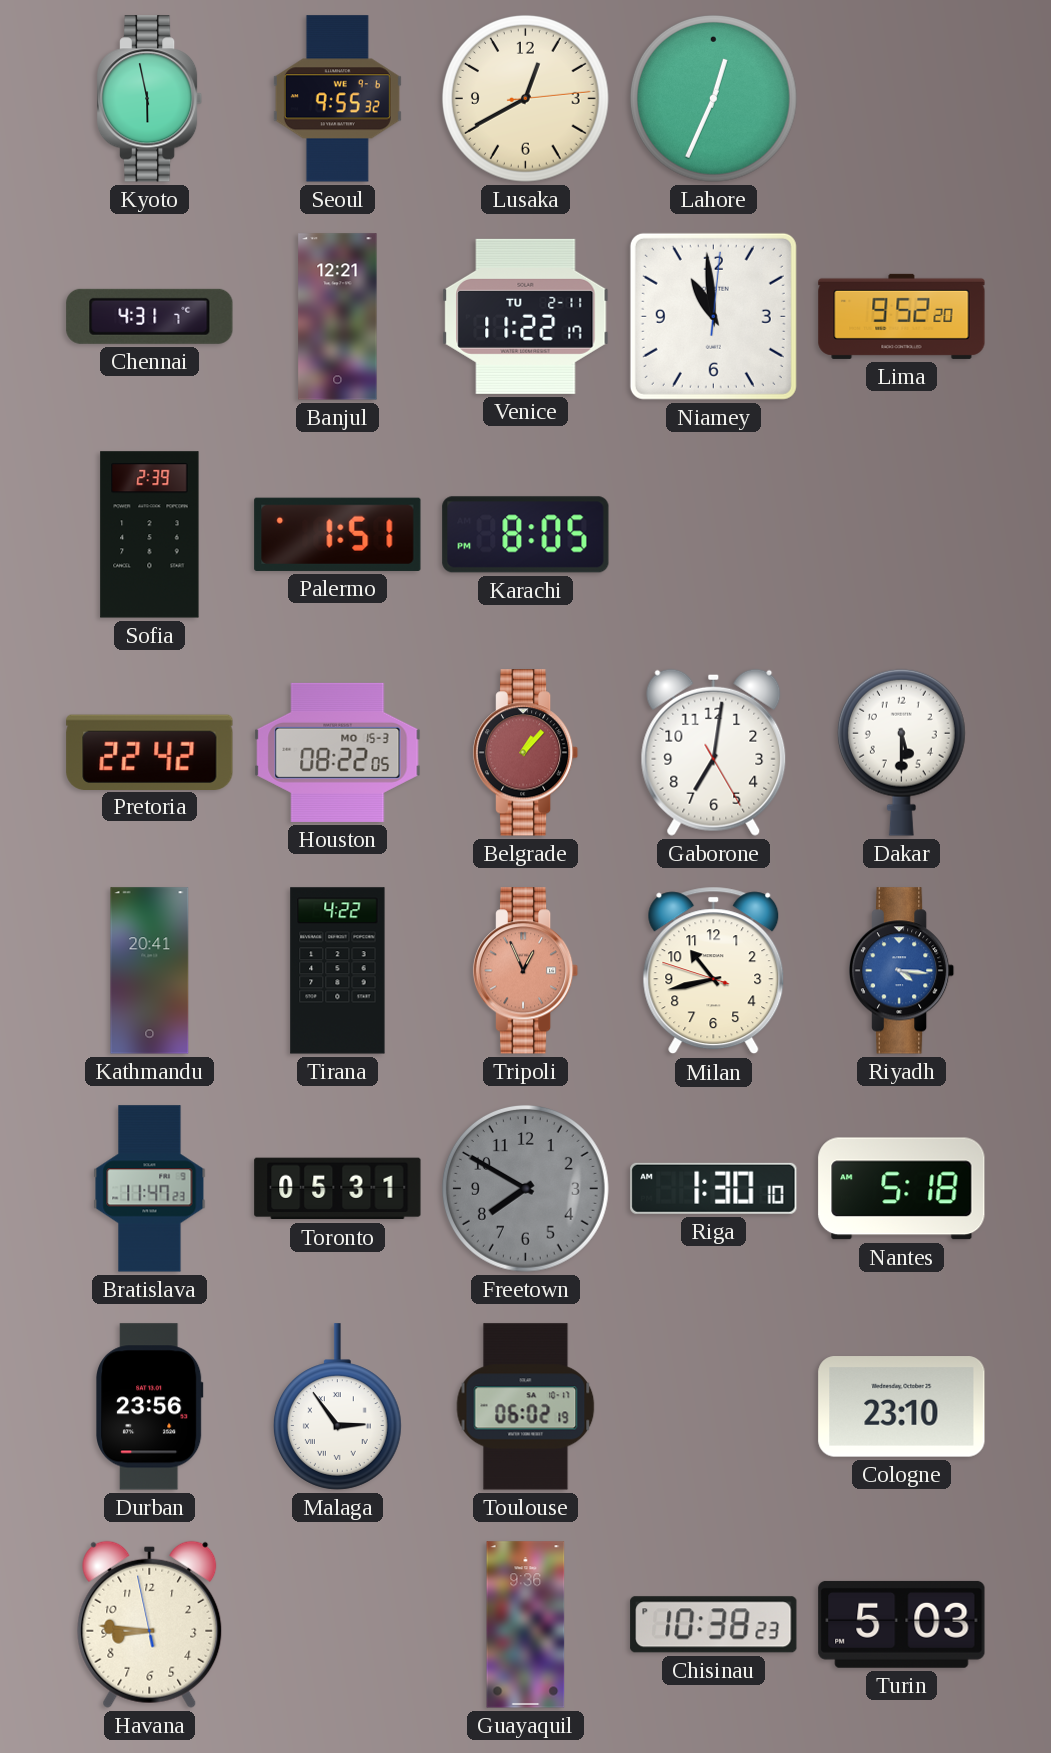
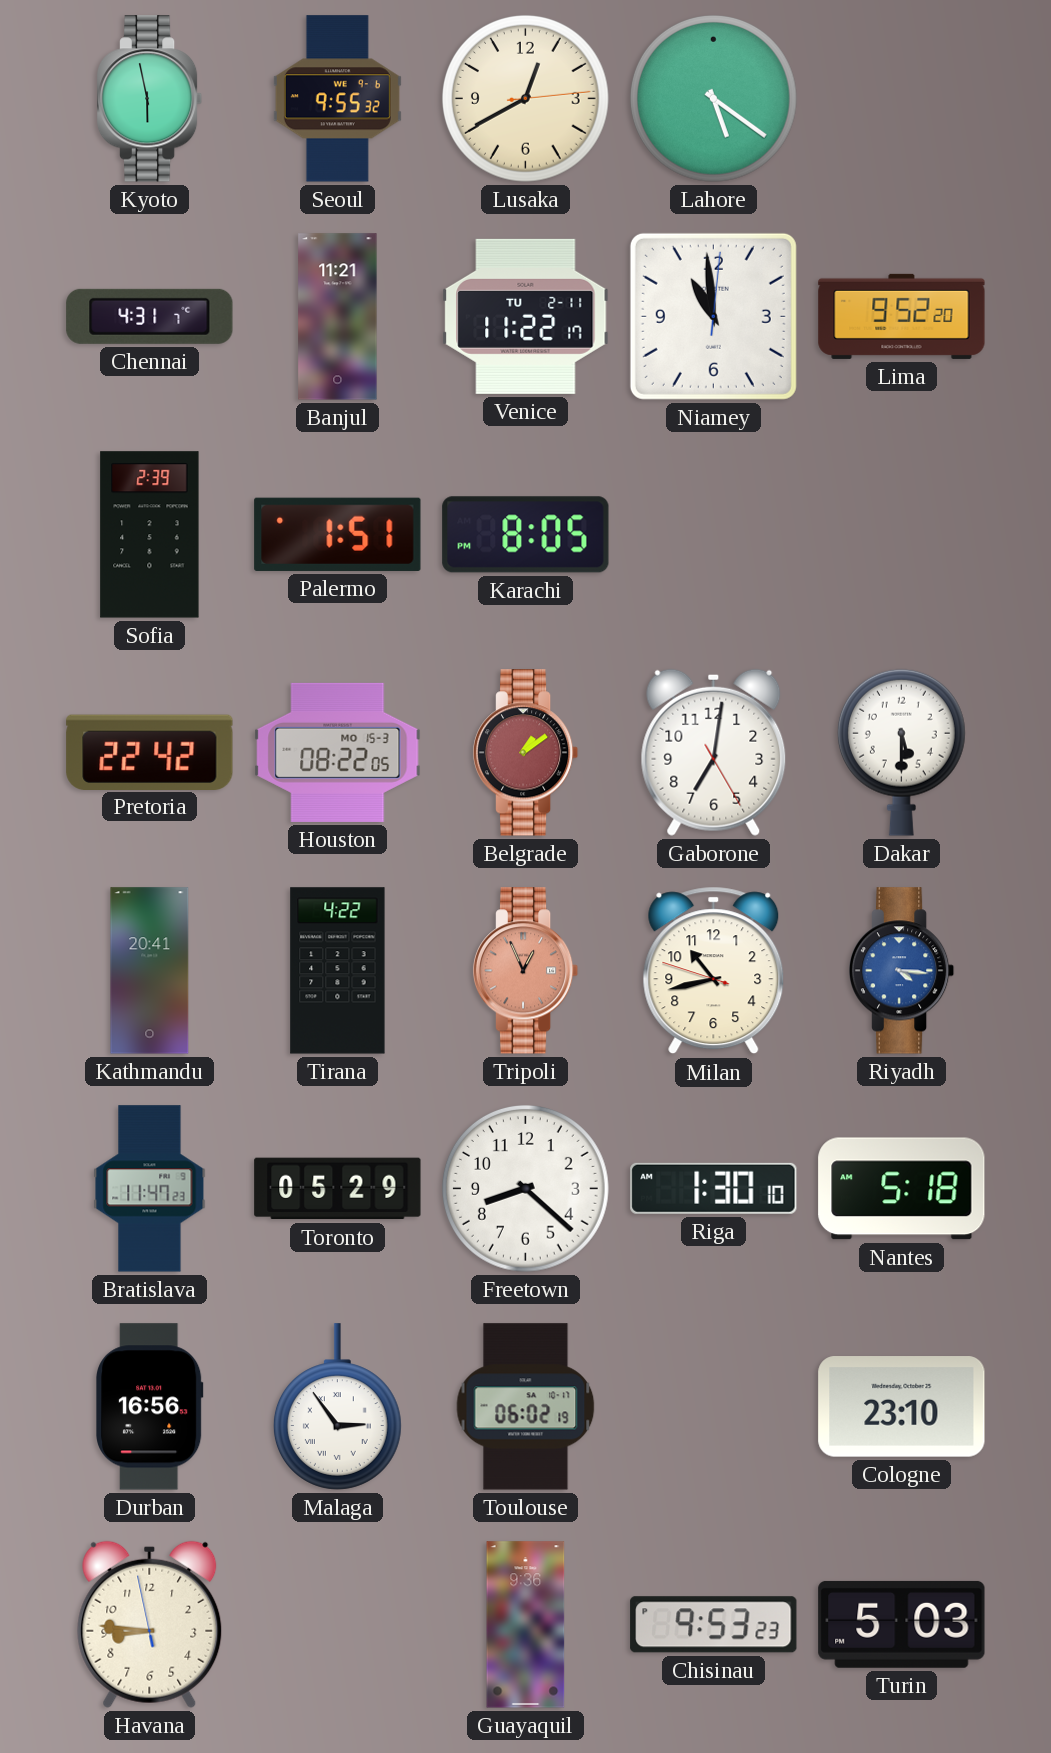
Lahore: 12:34 -> 5:21 (713, 98)
Banjul: 12:21 -> 11:21 (338, 317)
Belgrade: 1:07 -> 1:09 (526, 753)
Toronto: 05:31 -> 05:29 (338, 1189)
Freetown: 7:50 -> 8:22 (525, 1188)
Freetown dial: grey -> white (525, 1188)
Durban: 23:56 -> 16:56 (150, 1407)
Chisinau: 10:38 -> 9:53 (714, 1625)
